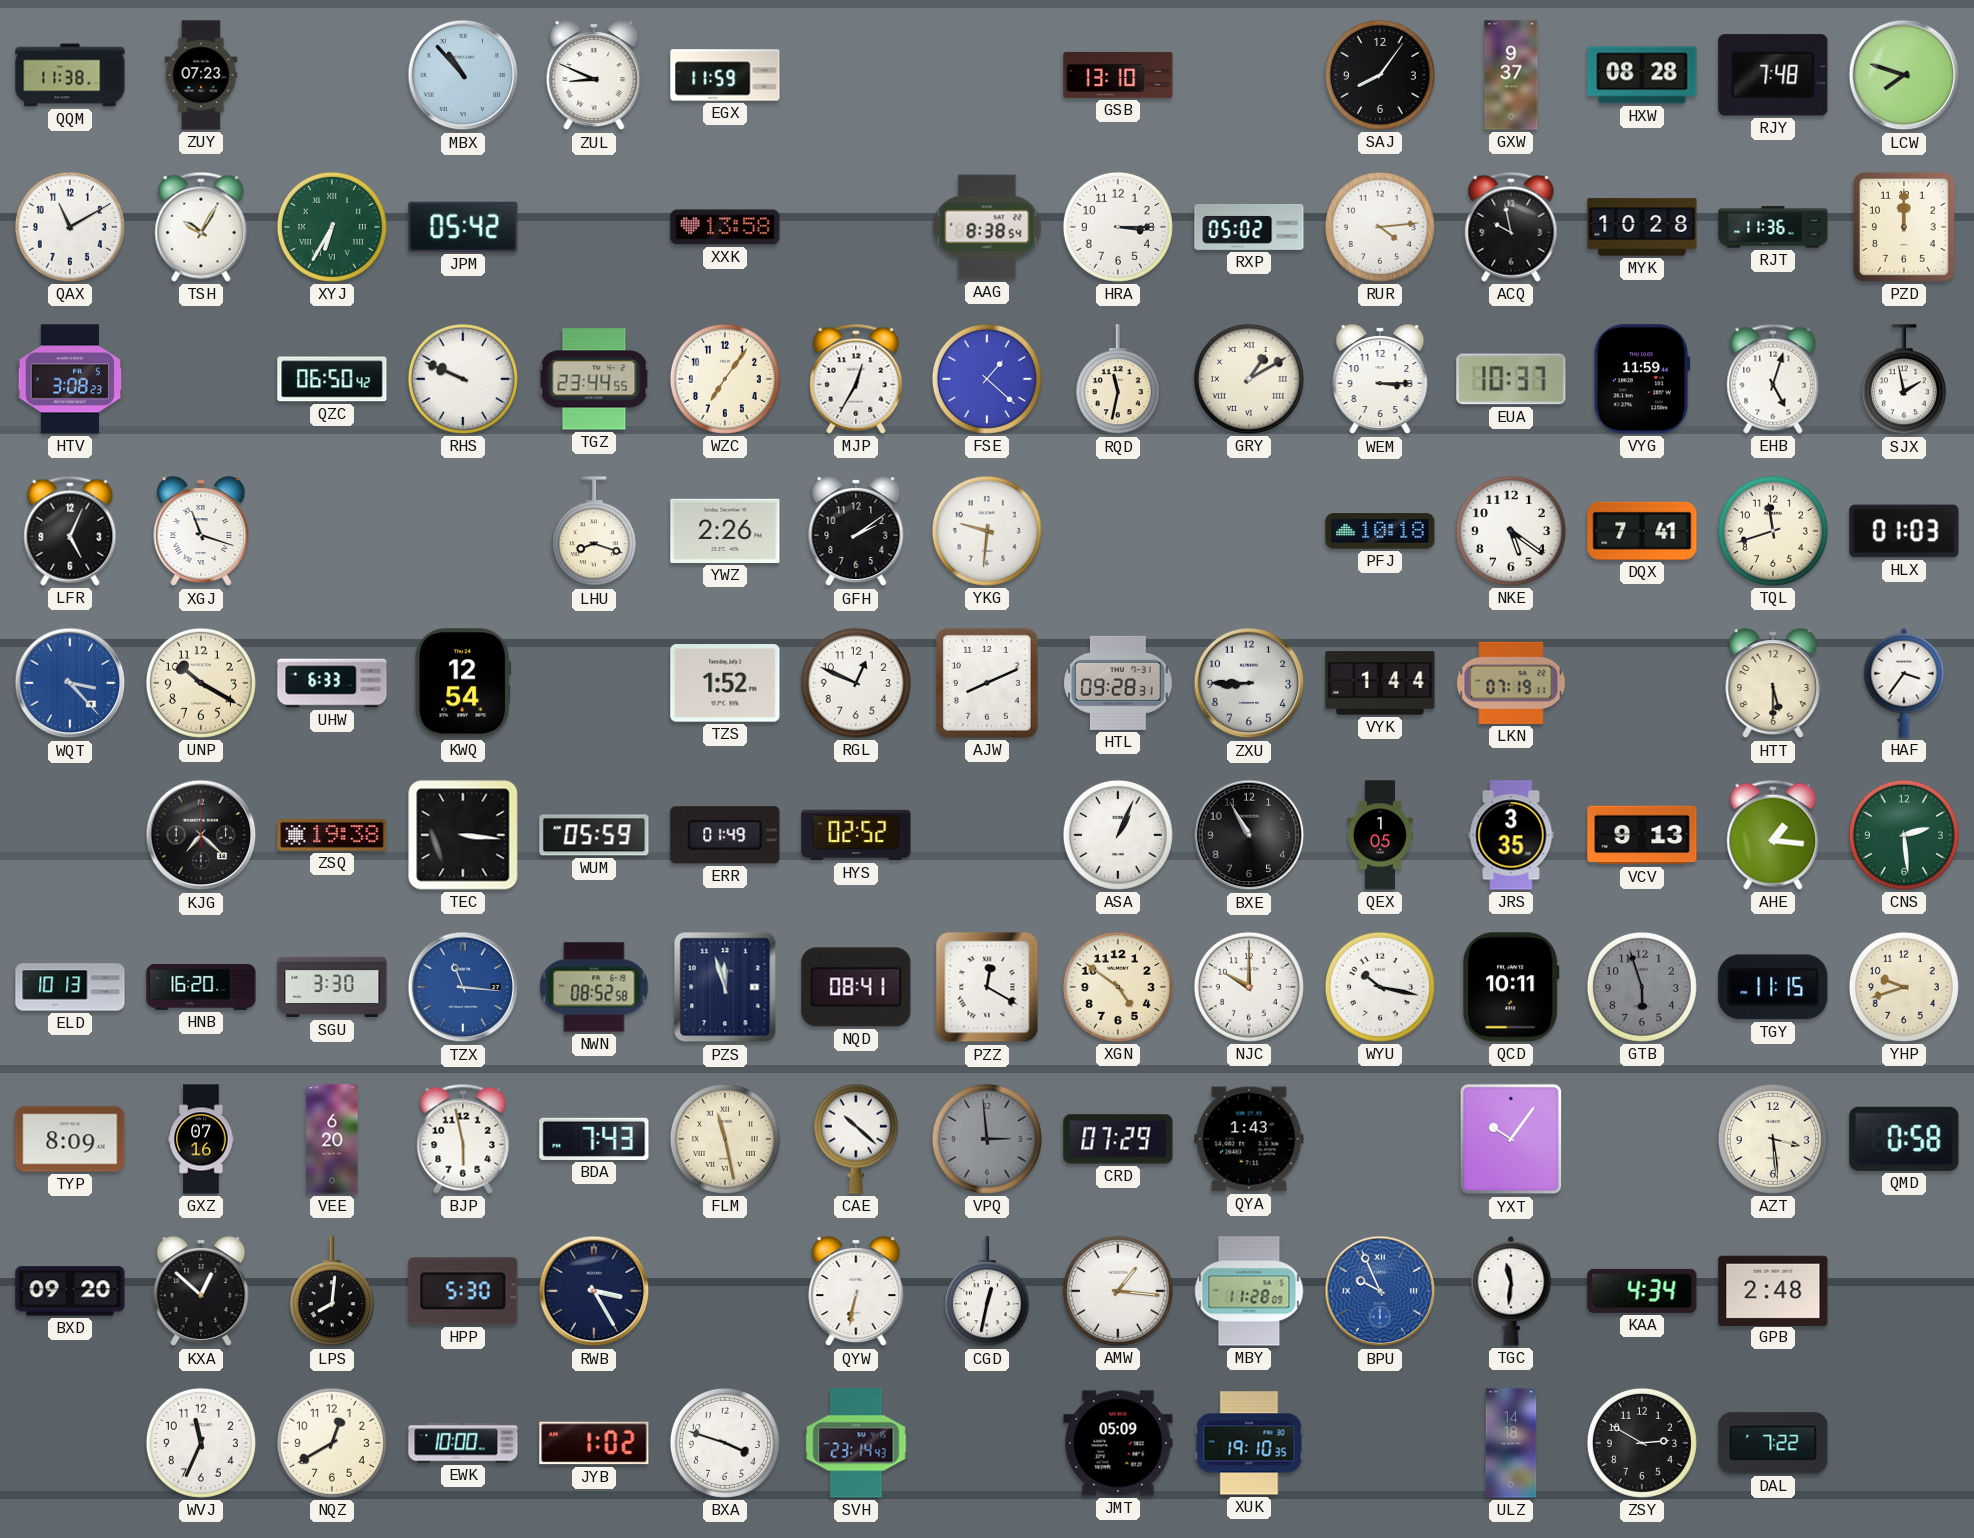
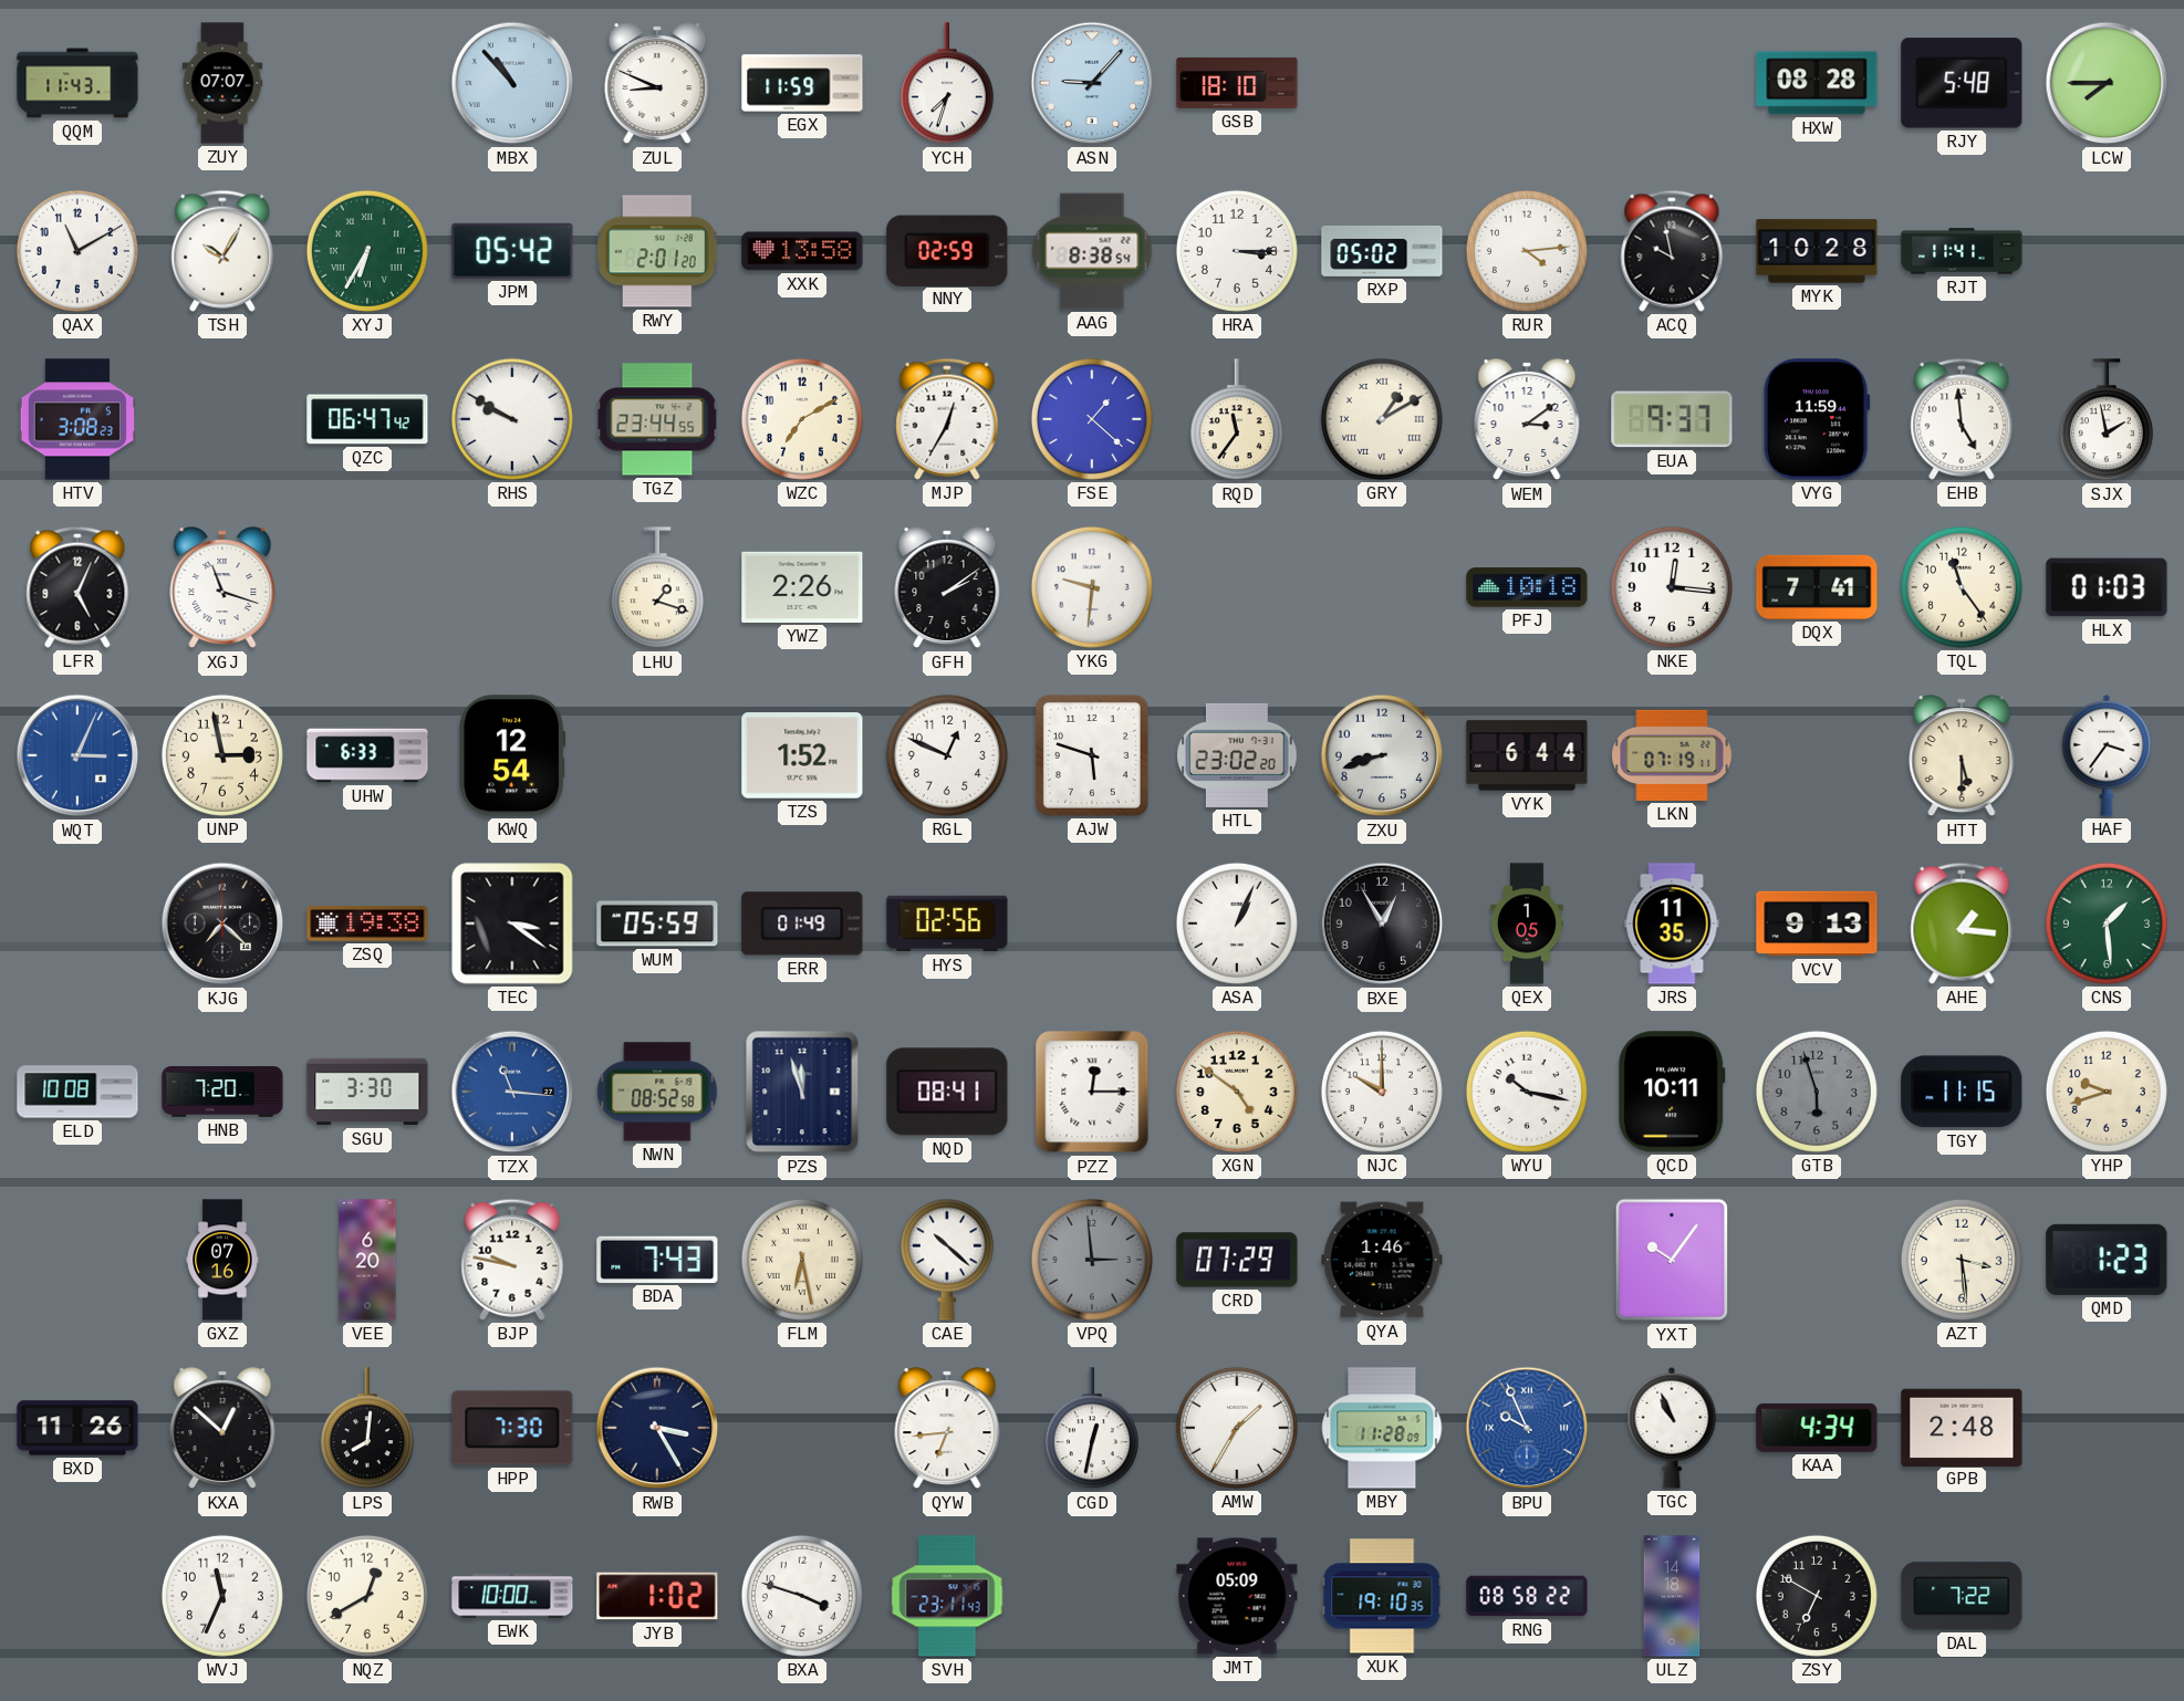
QQM: 11:38 -> 11:43 (77, 83)
ZUY: 07:23 -> 07:07 (222, 83)
YCH: none -> 7:33 (947, 84)
ASN: none -> 9:07 (1092, 83)
GSB: 13:10 -> 18:10 (1237, 83)
SAJ: 8:06 -> none (1380, 75)
GXW: 9:37 -> none (1511, 75)
RJY: 7:48 -> 5:48 (1962, 83)
LCW: 7:48 -> 7:45 (2107, 83)
RWY: none -> 2:01 (657, 251)
NNY: none -> 02:59 (947, 250)
RJT: 11:36 -> 11:41 (1962, 251)
PZD: 12:00 -> none (1904, 227)
QZC: 06:50 -> 06:47 (367, 419)
RHS: 9:49 -> 9:50 (512, 419)
WZC: 7:06 -> 7:10 (802, 419)
RQD: 11:32 -> 11:36 (1237, 420)
WEM: 3:15 -> 3:09 (1527, 420)
EUA: 10:37 -> 9:37 (1672, 419)
EHB: 5:03 -> 4:59 (1962, 419)
LHU: 8:18 -> 1:18 (657, 588)
NKE: 5:21 -> 12:16 (1672, 587)
TQL: 11:42 -> 11:24 (1962, 587)
WQT: 3:23 -> 3:04 (77, 755)
UNP: 10:20 -> 2:58 (222, 755)
AJW: 8:11 -> 5:48 (1092, 755)
HTL: 09:28 -> 23:02 (1237, 755)
ZXU: 8:45 -> 8:42 (1382, 755)
VYK: 1:44 -> 6:44 (1527, 755)
TEC: 3:16 -> 3:21 (512, 923)
HYS: 02:52 -> 02:56 (947, 923)
BXE: 10:55 -> 12:55 (1382, 923)
JRS: 3:35 -> 11:35 (1672, 923)
CNS: 2:29 -> 1:29 (2107, 923)
ELD: 10:13 -> 10:08 (77, 1092)
HNB: 16:20 -> 7:20 (222, 1093)
PZZ: 12:20 -> 12:15 (1092, 1092)
TYP: 8:09 -> none (70, 1139)
BJP: 5:58 -> 9:47 (512, 1260)
FLM: 11:28 -> 6:28 (802, 1260)
QYA: 1:43 -> 1:46 (1382, 1260)
QMD: 0:58 -> 1:23 (2107, 1260)
BXD: 09:20 -> 11:26 (77, 1428)
HPP: 5:30 -> 7:30 (512, 1428)
QYW: 6:32 -> 6:44 (947, 1429)
AMW: 1:16 -> 1:35 (1237, 1428)
TGC: 11:31 -> 10:56 (1672, 1429)
SVH: 23:14 -> 23:11 (947, 1596)
RNG: none -> 08:58 (1527, 1596)
ZSY: 2:50 -> 6:50 (1817, 1596)
